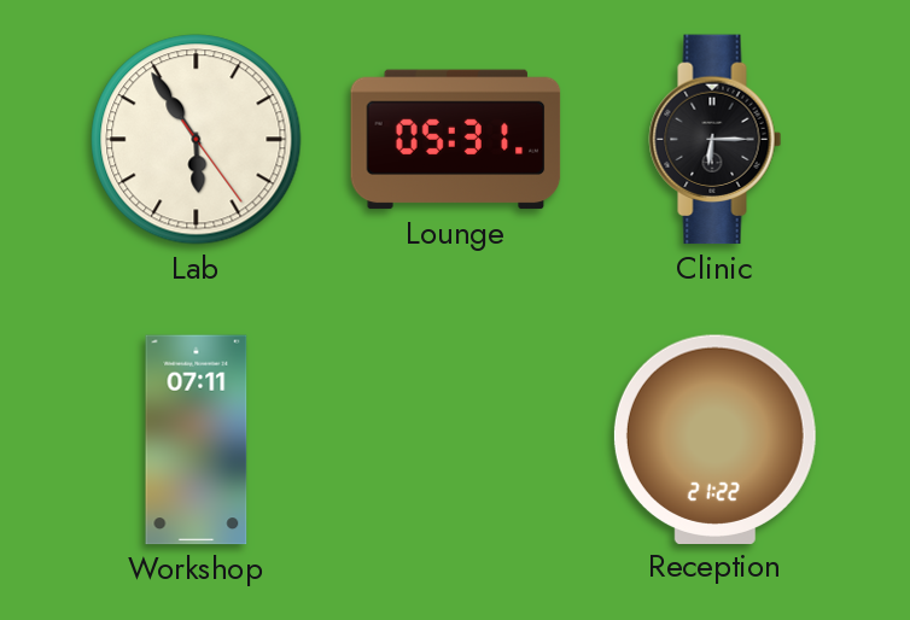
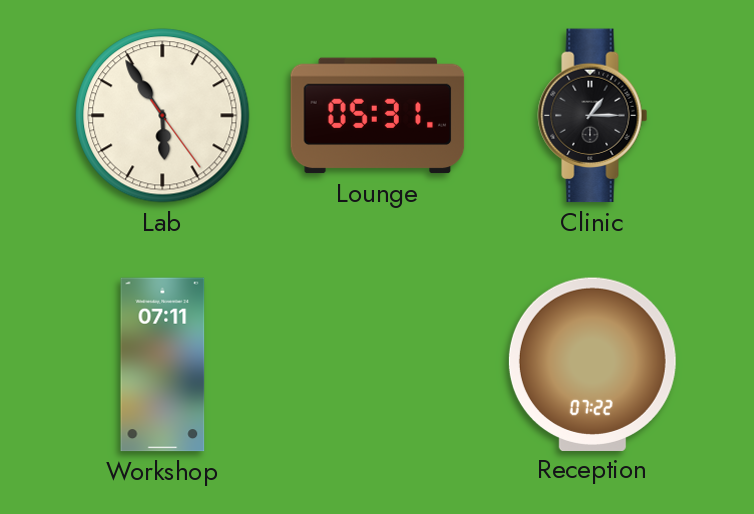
Clinic: 6:15 -> 1:15 (593, 116)
Reception: 21:22 -> 07:22 (592, 364)
